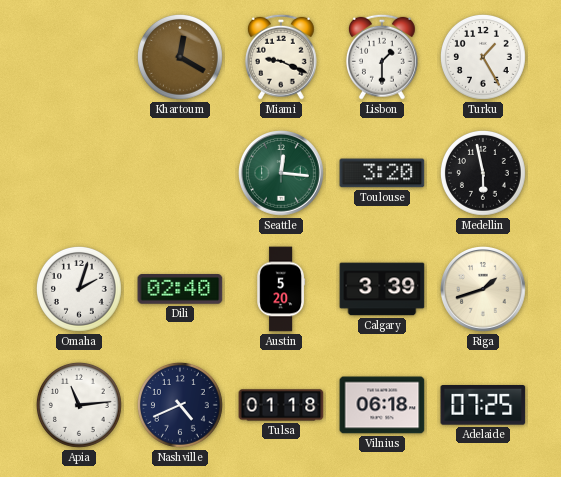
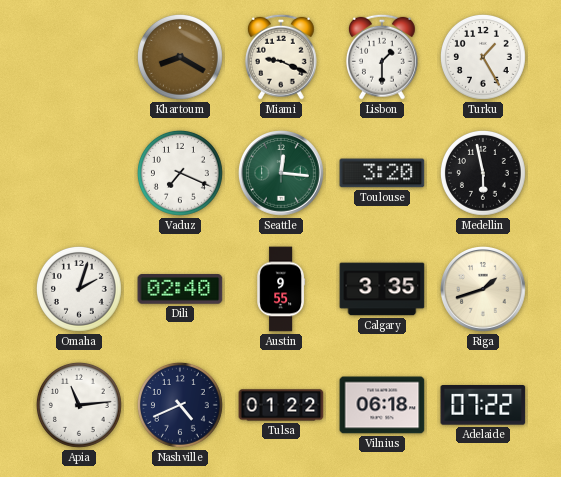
Khartoum: 12:20 -> 8:20 (180, 57)
Vaduz: none -> 7:19 (180, 173)
Austin: 5:20 -> 9:55 (281, 289)
Calgary: 3:39 -> 3:35 (382, 289)
Tulsa: 01:18 -> 01:22 (281, 405)
Adelaide: 07:25 -> 07:22 (483, 406)
